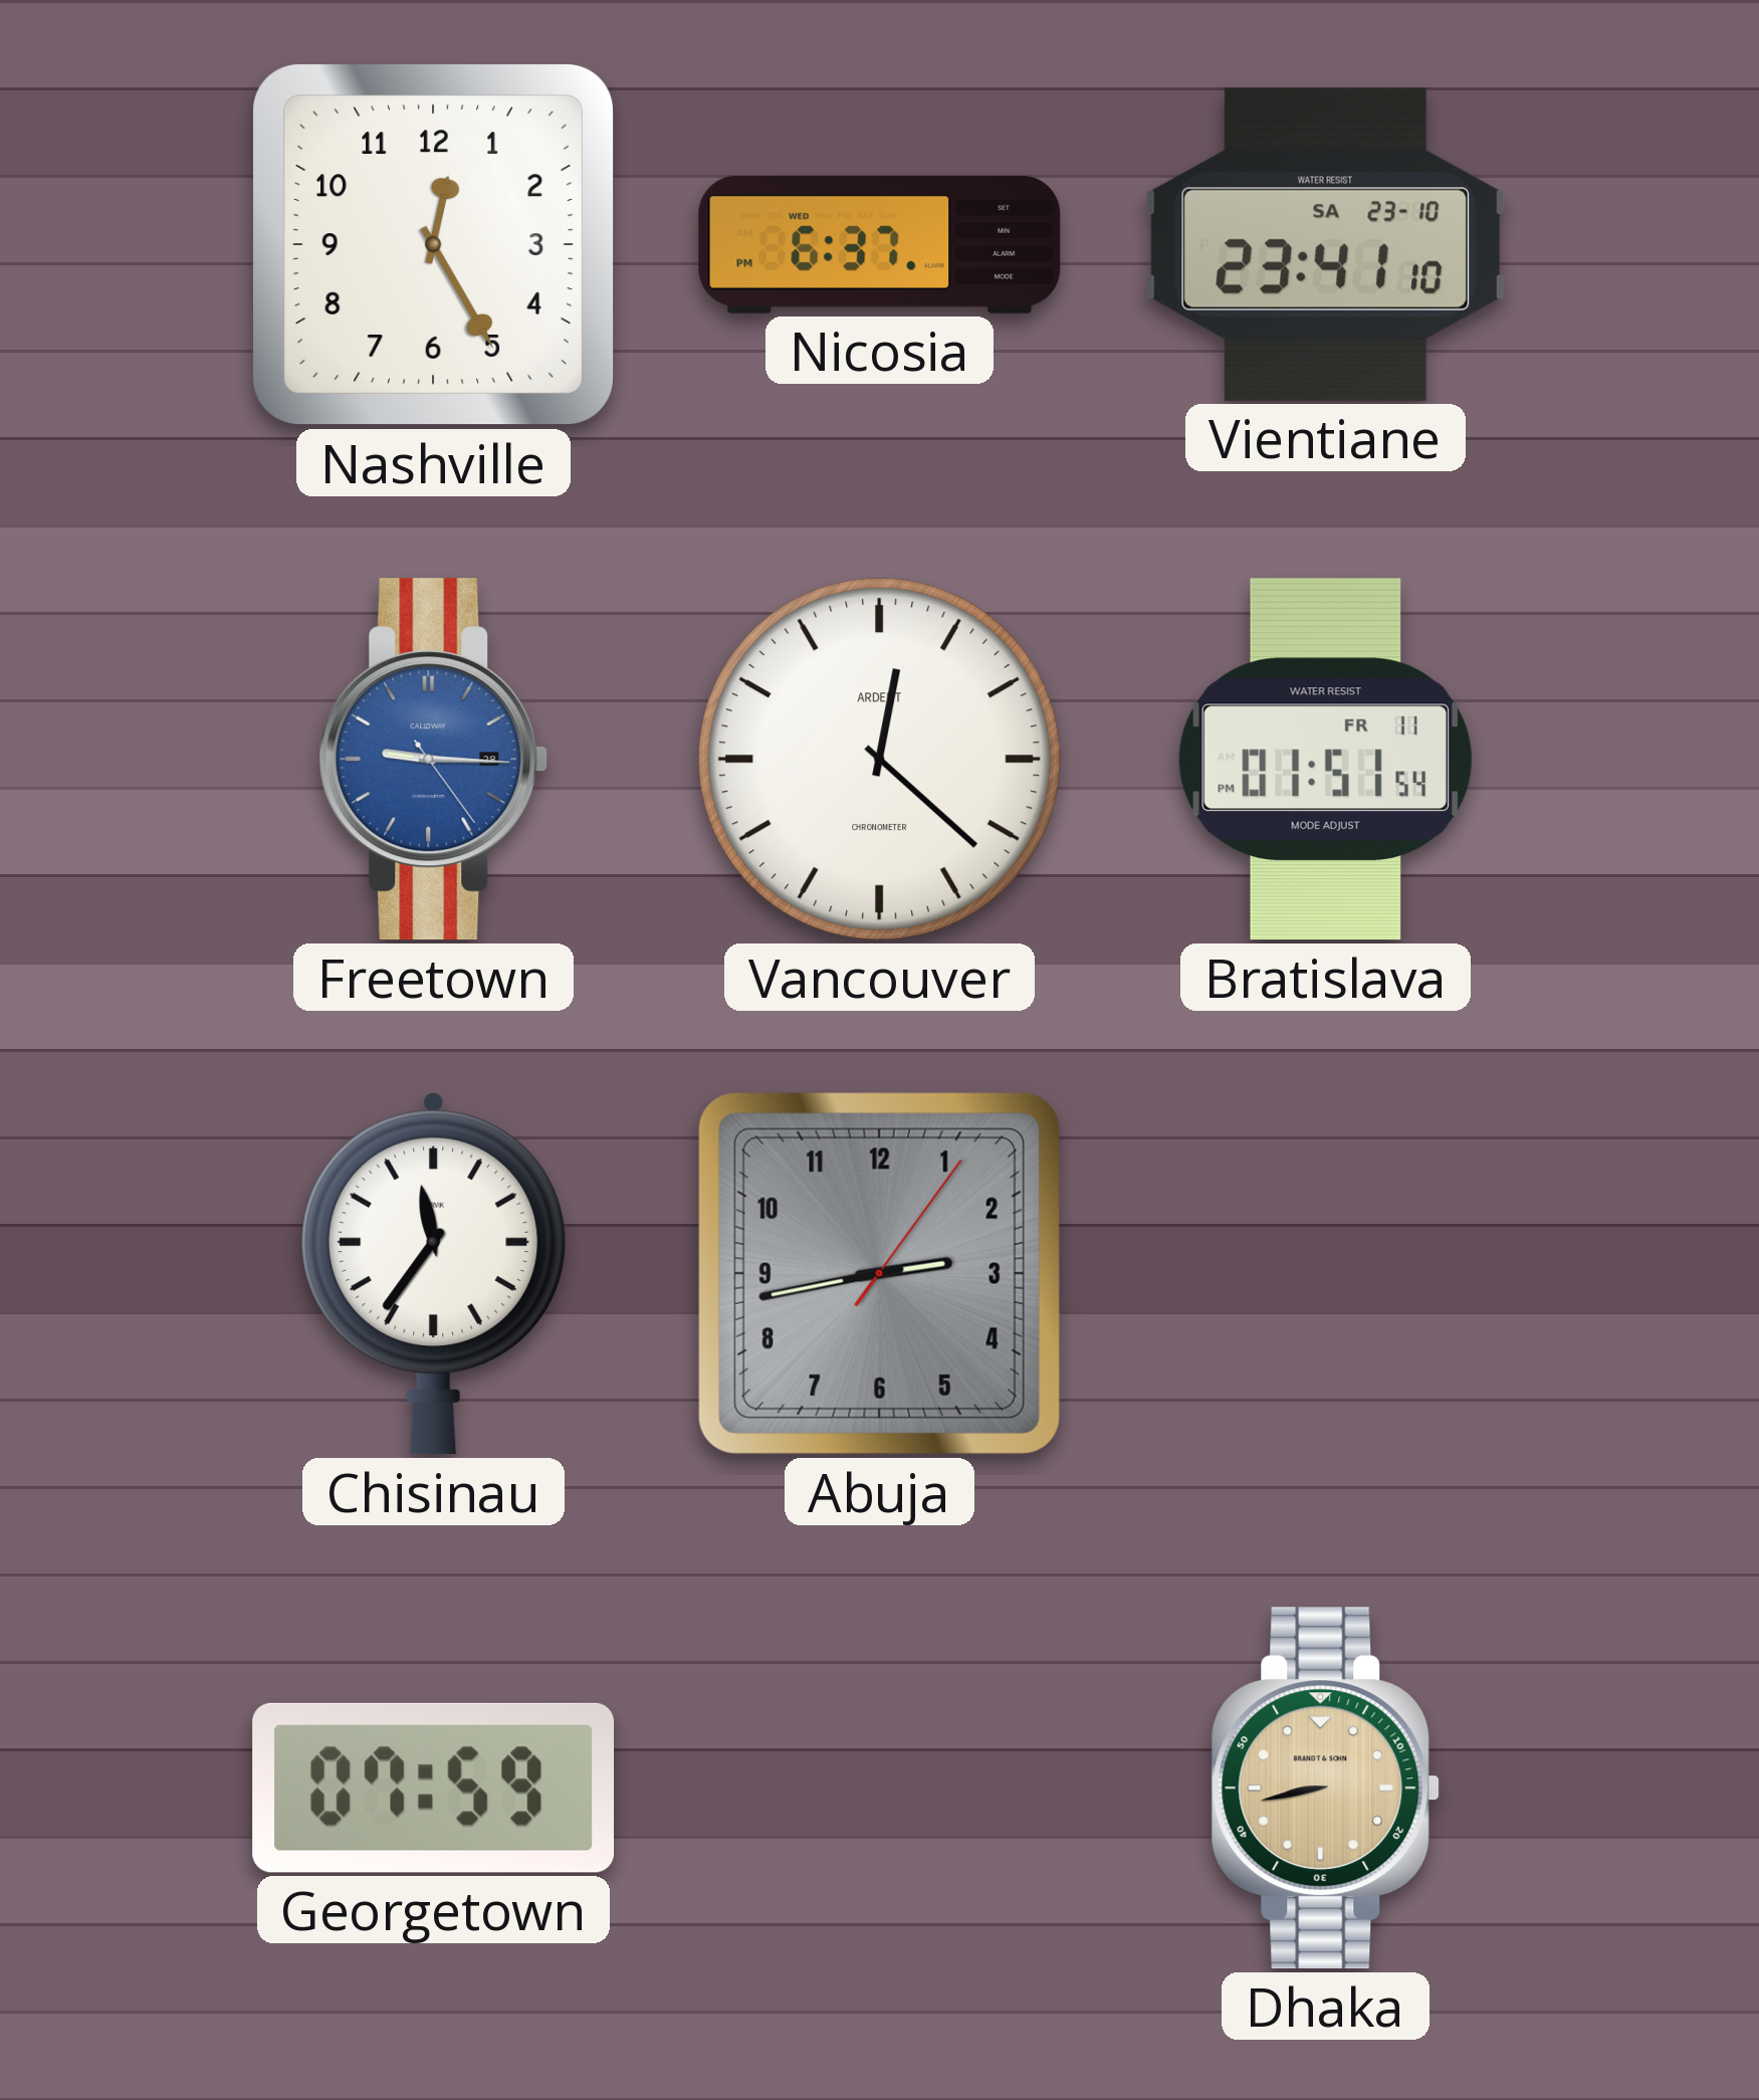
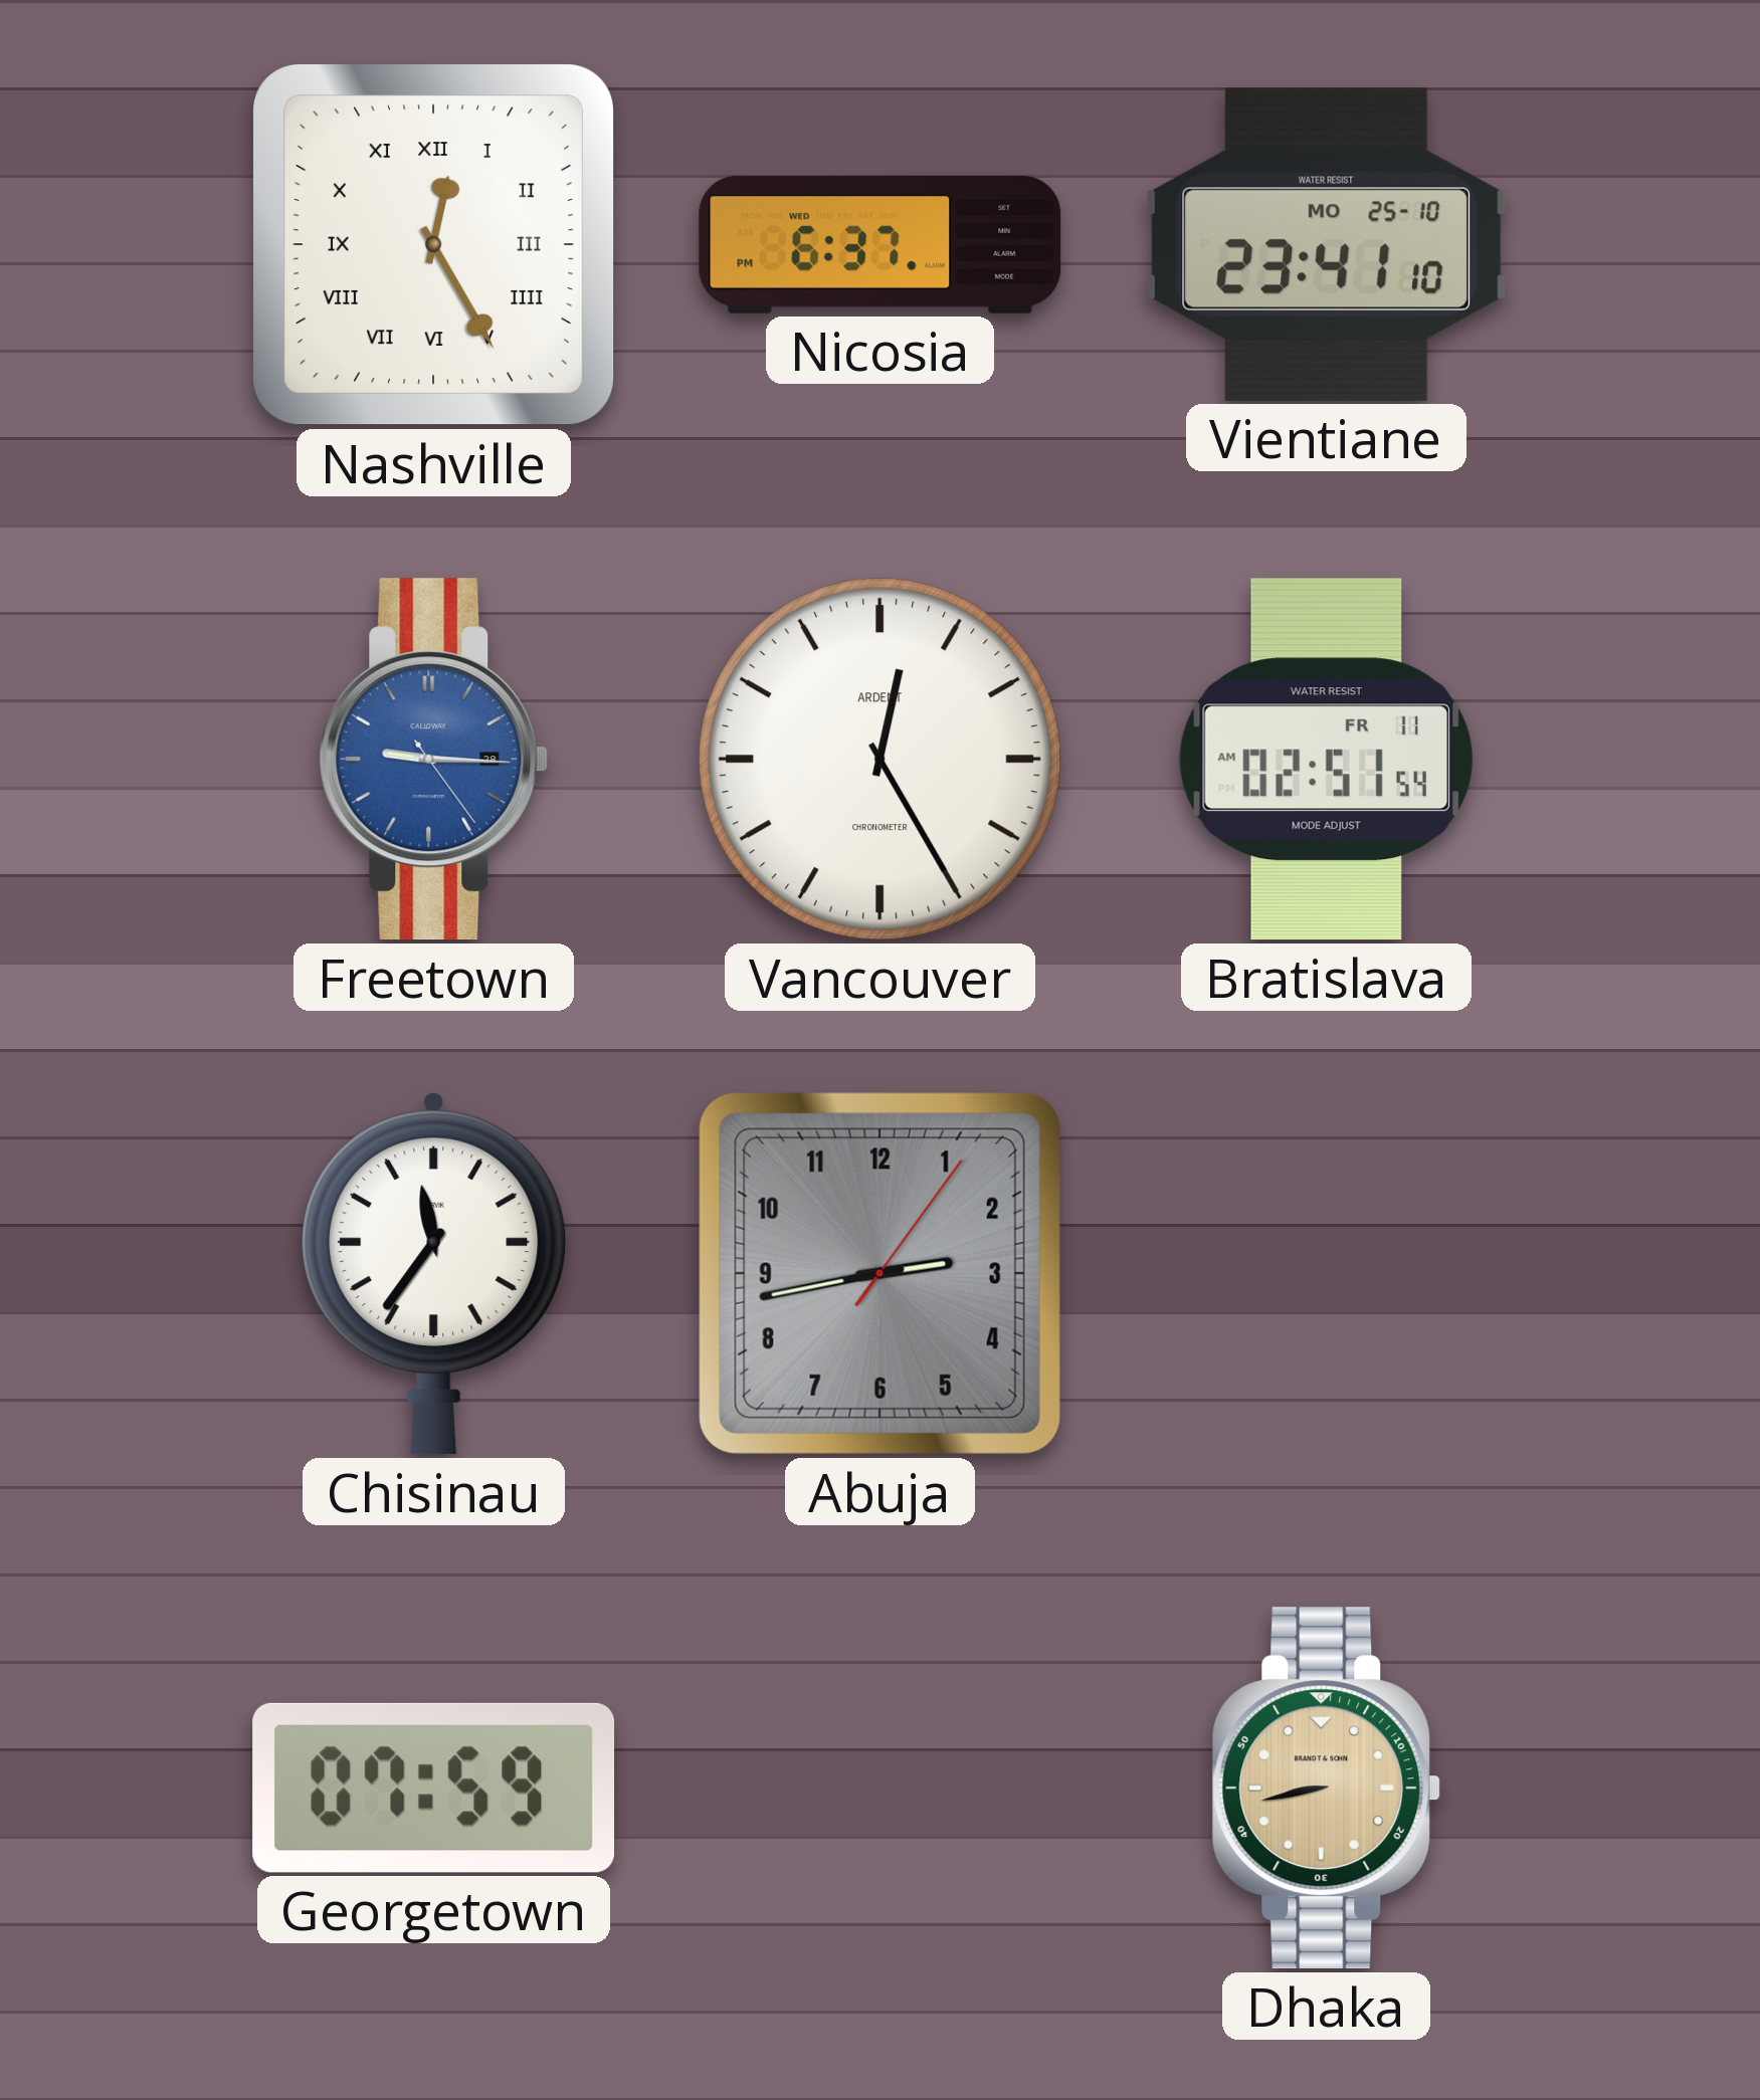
Nashville numerals: Arabic -> Roman (434, 245)
Vientiane date: SA 23-10 -> MO 25-10 (1326, 244)
Vancouver: 12:22 -> 12:25 (881, 760)
Bratislava: 01:51 -> 02:51 (1326, 760)
